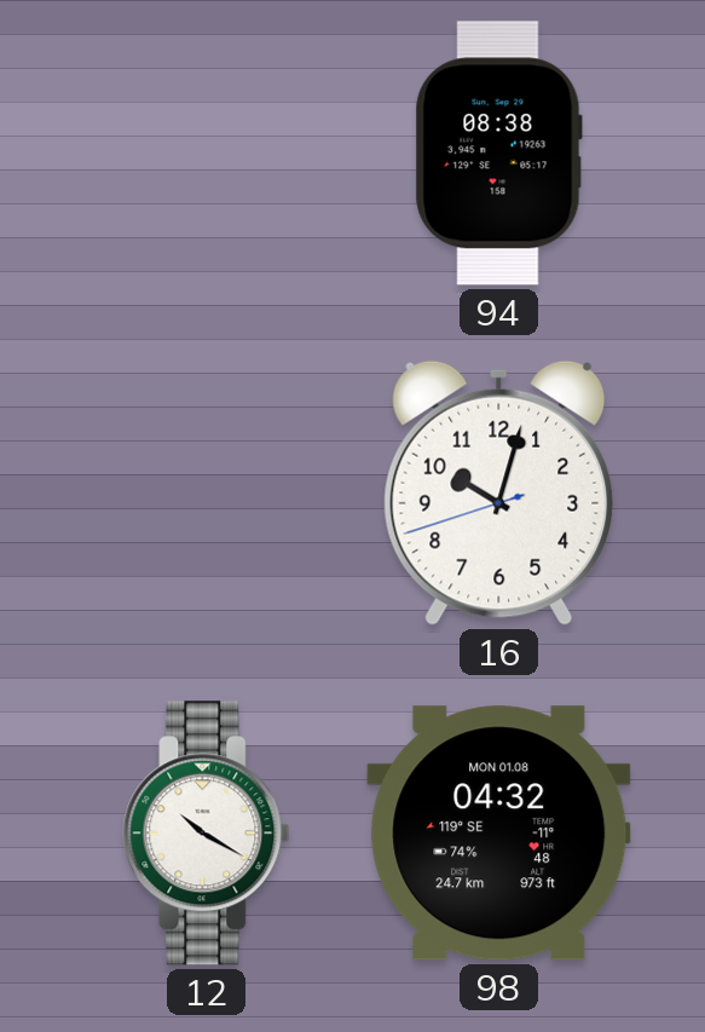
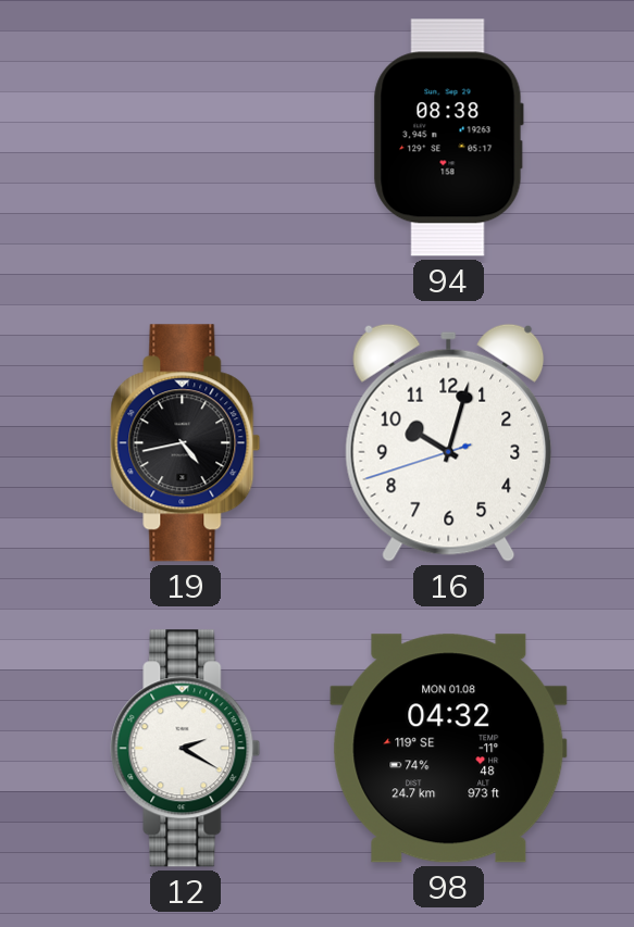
19: none -> 4:43 (186, 443)
12: 10:20 -> 2:20 (186, 749)
